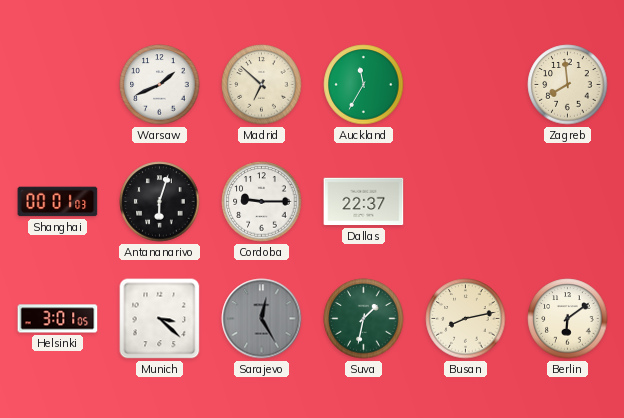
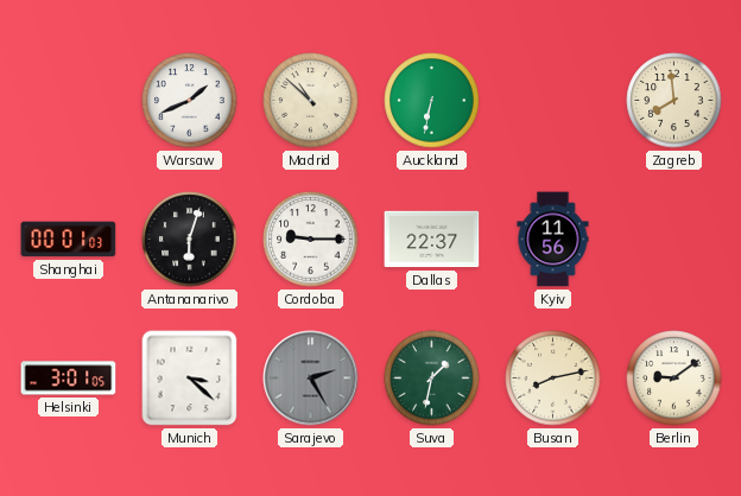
Madrid: 6:52 -> 10:52 (311, 101)
Auckland: 11:35 -> 6:32 (432, 101)
Kyiv: none -> 11:56 (553, 240)
Sarajevo: 12:25 -> 2:25 (311, 379)
Berlin: 6:09 -> 9:09 (674, 379)
